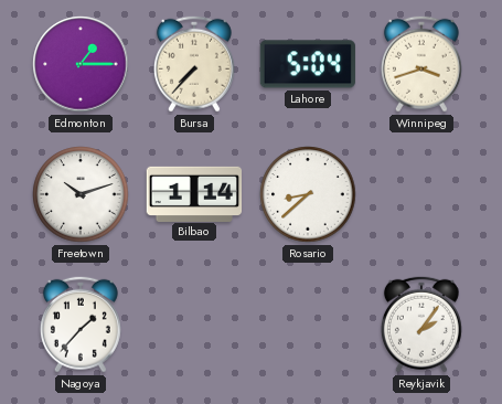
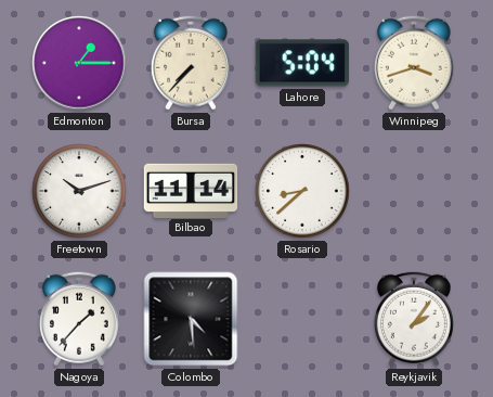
Bilbao: 1:14 -> 11:14 (191, 190)
Colombo: none -> 4:29 (191, 319)
